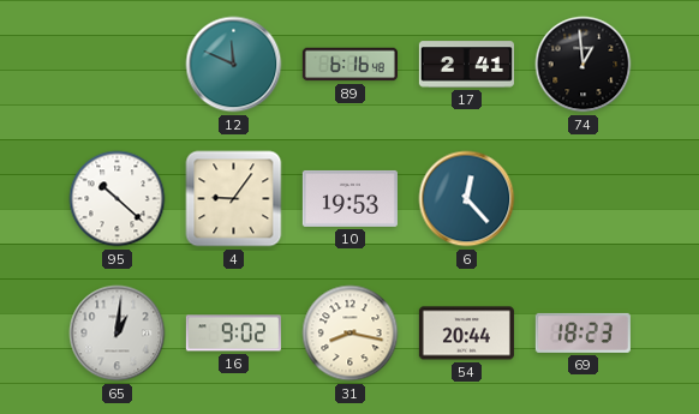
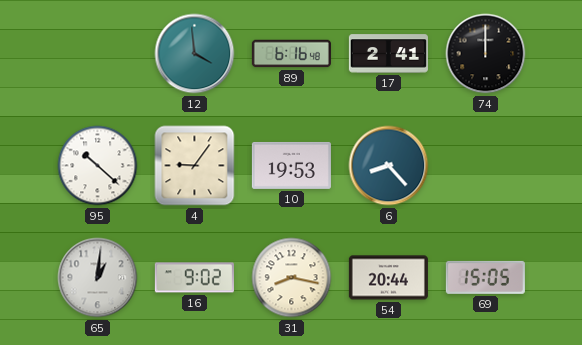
12: 11:49 -> 3:59 (195, 54)
74: 12:59 -> 12:00 (486, 54)
6: 12:23 -> 8:23 (389, 166)
69: 18:23 -> 15:05 (485, 277)
